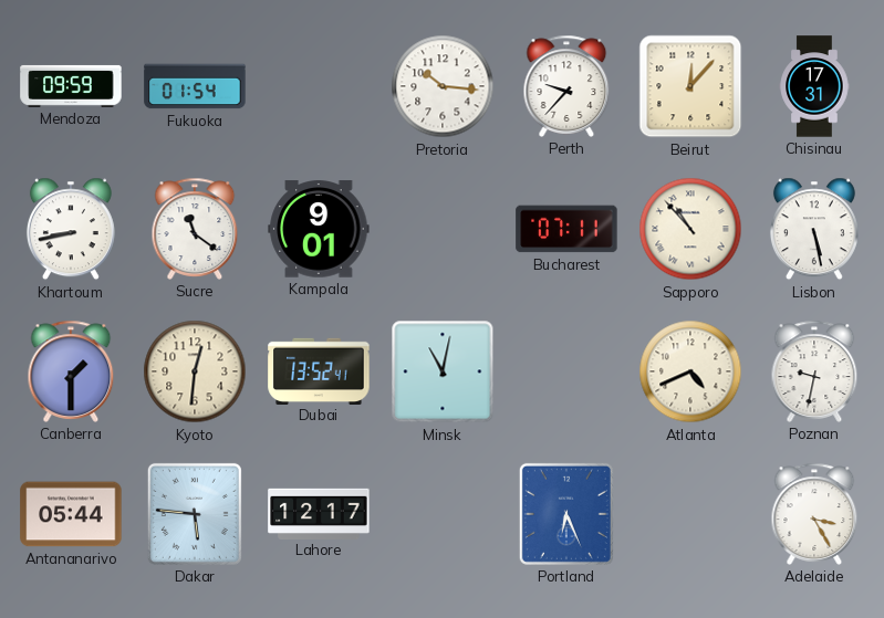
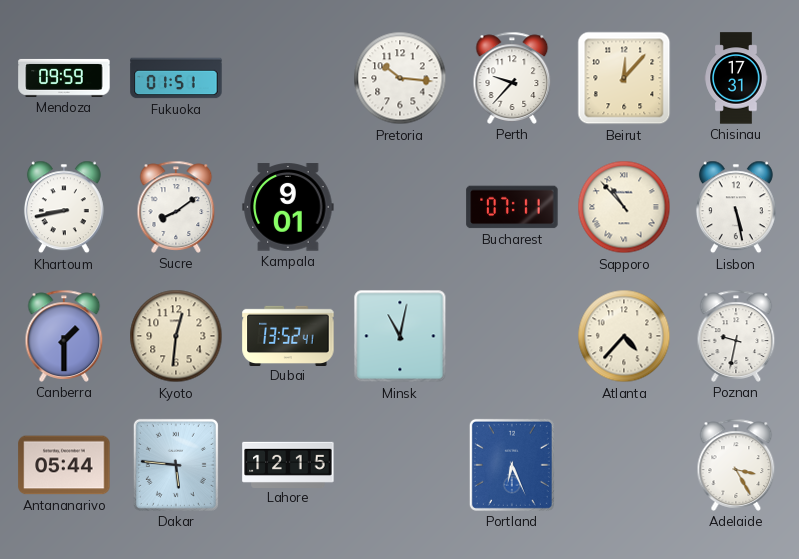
Fukuoka: 01:54 -> 01:51 (176, 78)
Sucre: 11:21 -> 8:09 (176, 207)
Atlanta: 4:41 -> 4:37 (624, 336)
Lahore: 12:17 -> 12:15 (288, 464)
